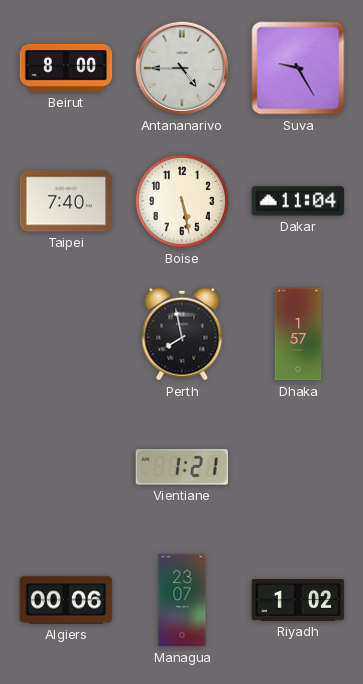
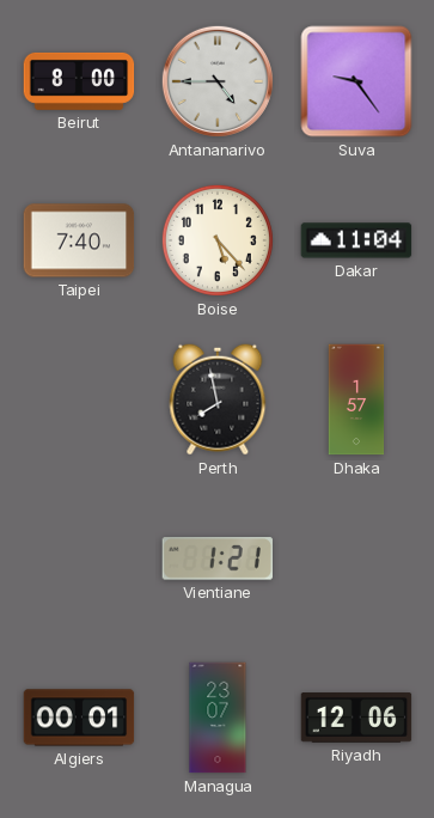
Suva: 9:25 -> 9:24 (356, 81)
Boise: 5:28 -> 5:23 (218, 240)
Algiers: 00:06 -> 00:01 (79, 718)
Riyadh: 1:02 -> 12:06 (356, 718)
